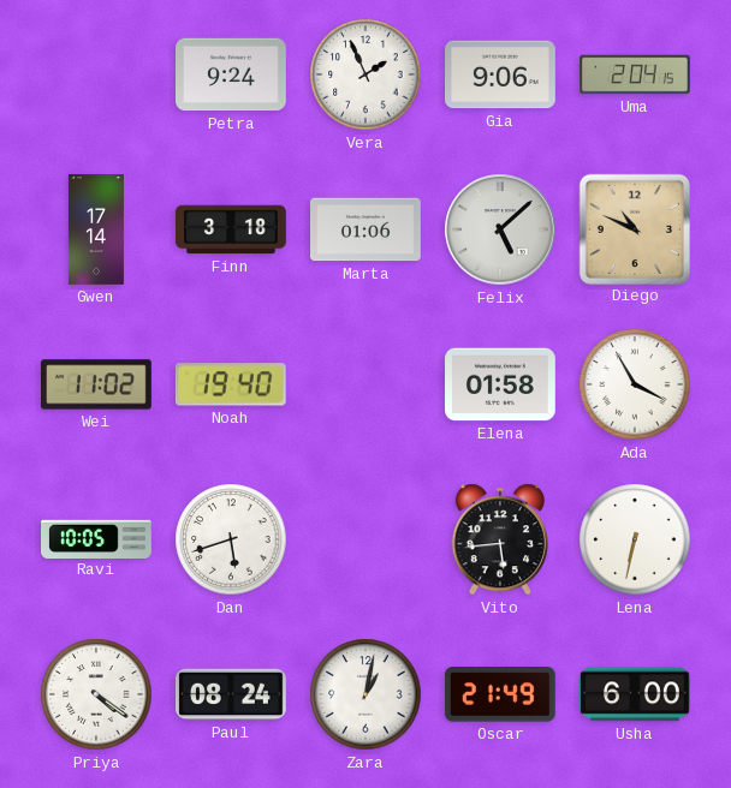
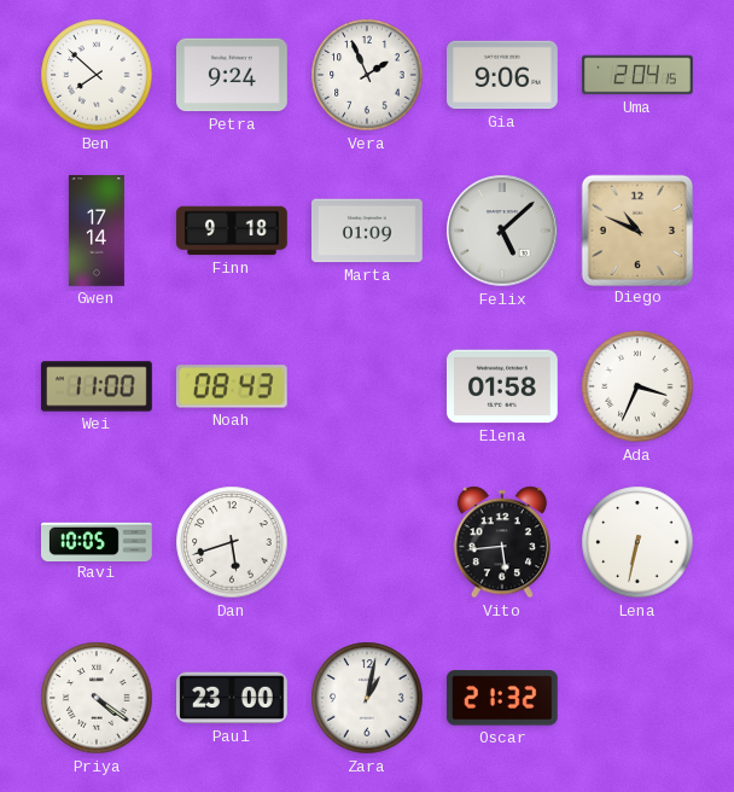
Ben: none -> 7:52 (97, 75)
Finn: 3:18 -> 9:18 (233, 231)
Marta: 01:06 -> 01:09 (368, 231)
Wei: 11:02 -> 11:00 (98, 386)
Noah: 19:40 -> 08:43 (232, 386)
Ada: 3:55 -> 3:34 (637, 386)
Paul: 08:24 -> 23:00 (233, 698)
Oscar: 21:49 -> 21:32 (502, 698)
Usha: 6:00 -> none (636, 694)
